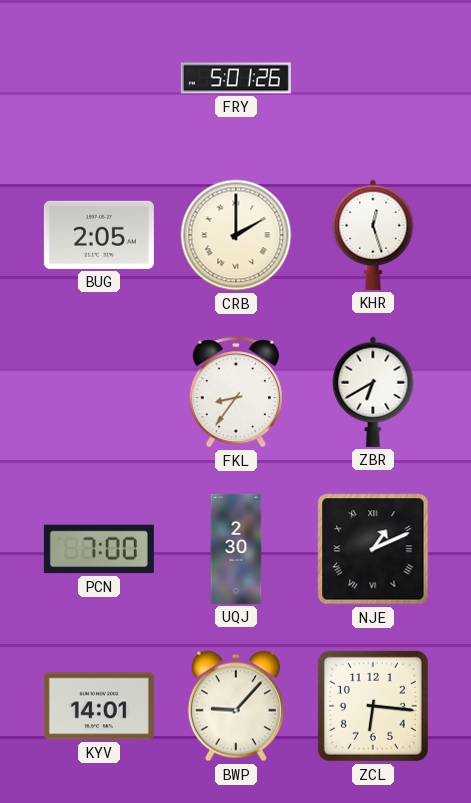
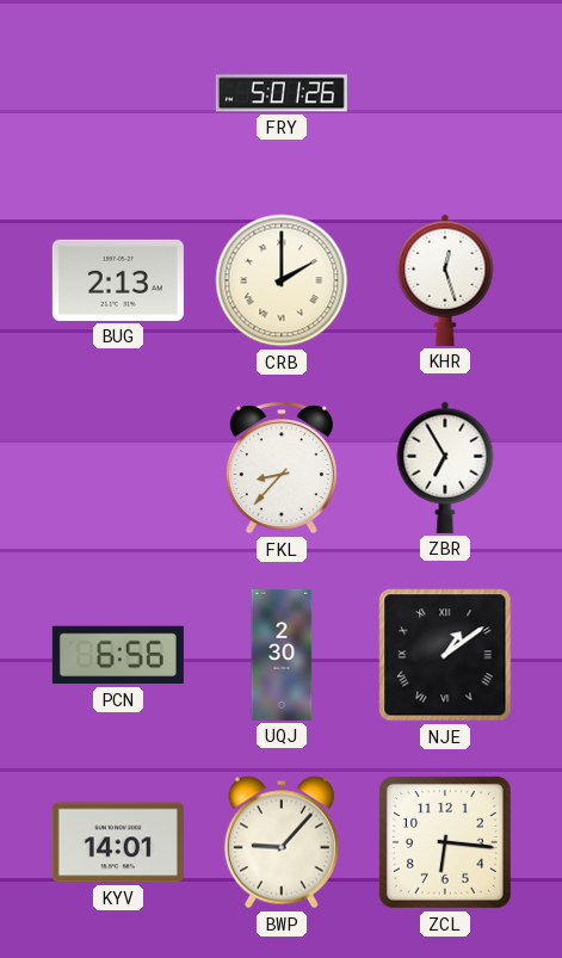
BUG: 2:05 -> 2:13 (118, 280)
FKL: 8:36 -> 8:37 (282, 468)
ZBR: 6:40 -> 6:55 (445, 468)
PCN: 7:00 -> 6:56 (118, 655)
NJE: 1:11 -> 1:09 (445, 655)
